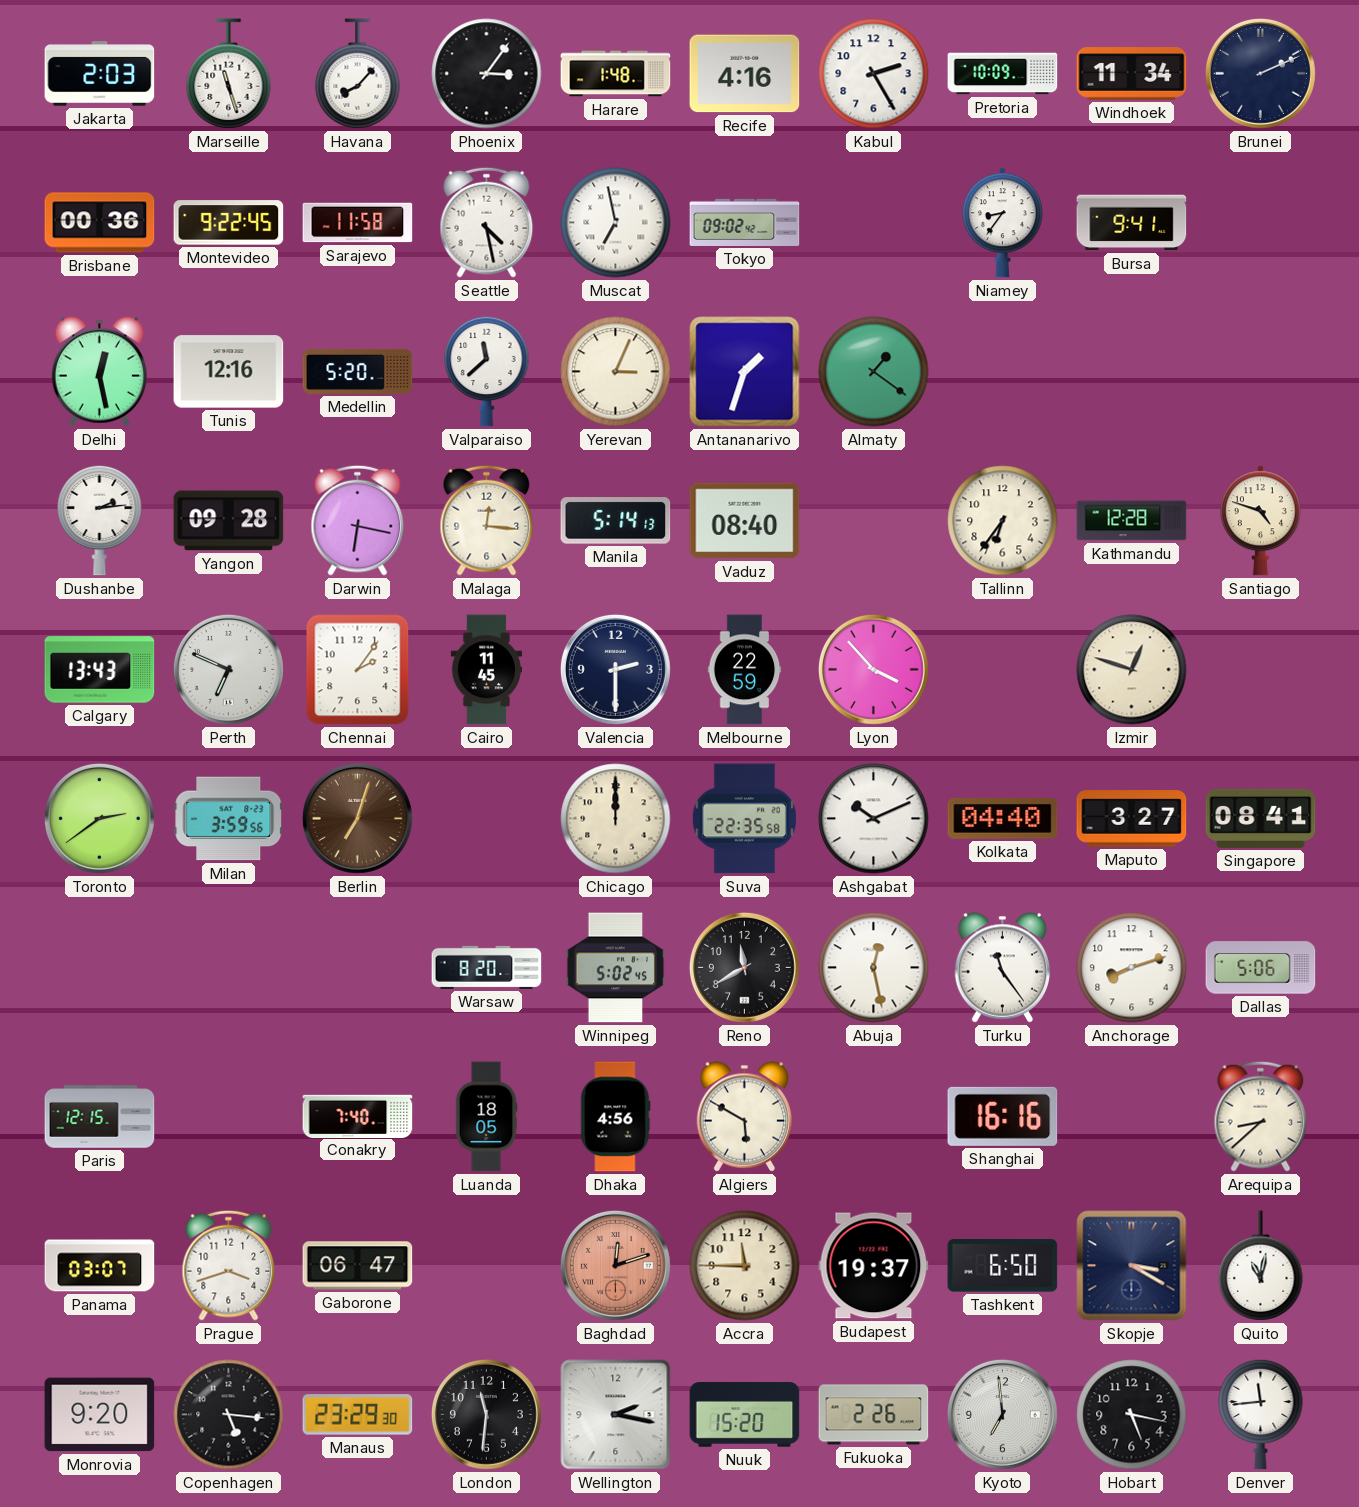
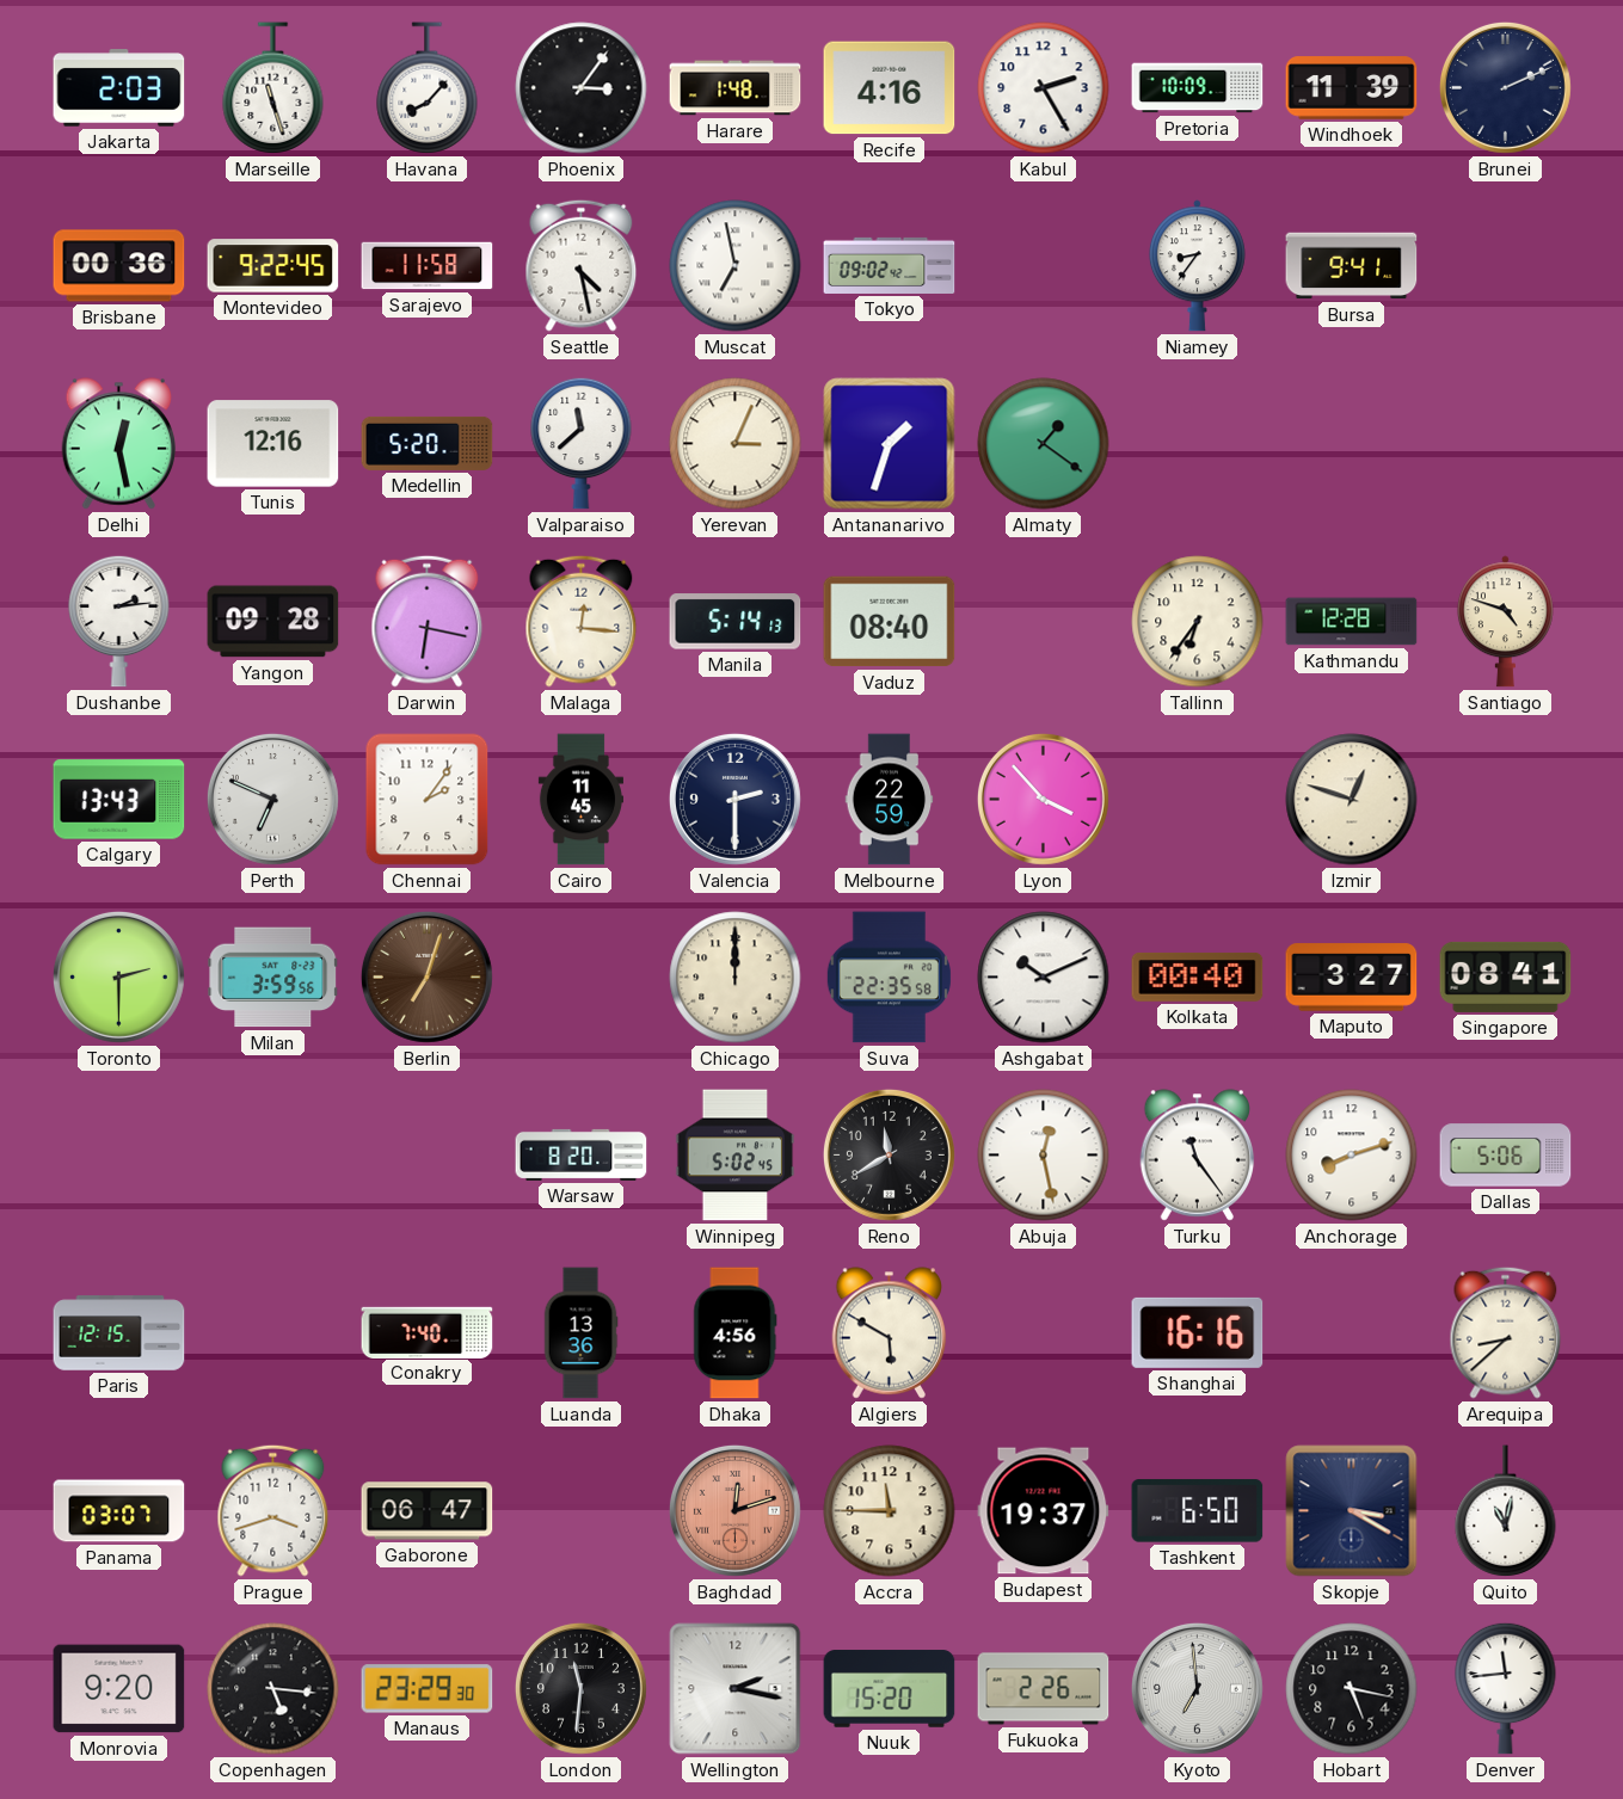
Windhoek: 11:34 -> 11:39 (1352, 88)
Toronto: 2:39 -> 2:30 (118, 976)
Kolkata: 04:40 -> 00:40 (1198, 978)
Luanda: 18:05 -> 13:36 (580, 1333)
